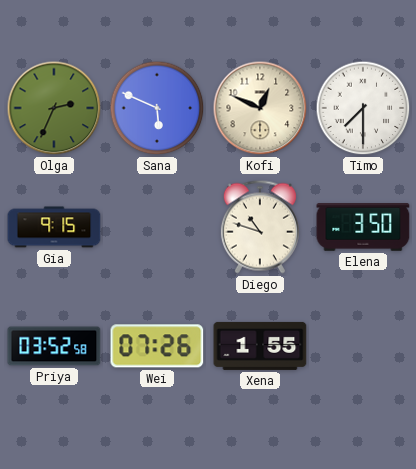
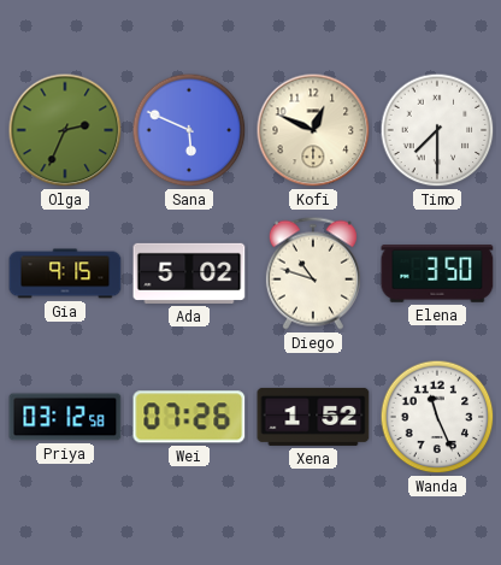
Ada: none -> 5:02 (189, 273)
Priya: 03:52 -> 03:12 (65, 417)
Xena: 1:55 -> 1:52 (313, 417)
Wanda: none -> 11:26 (437, 417)
